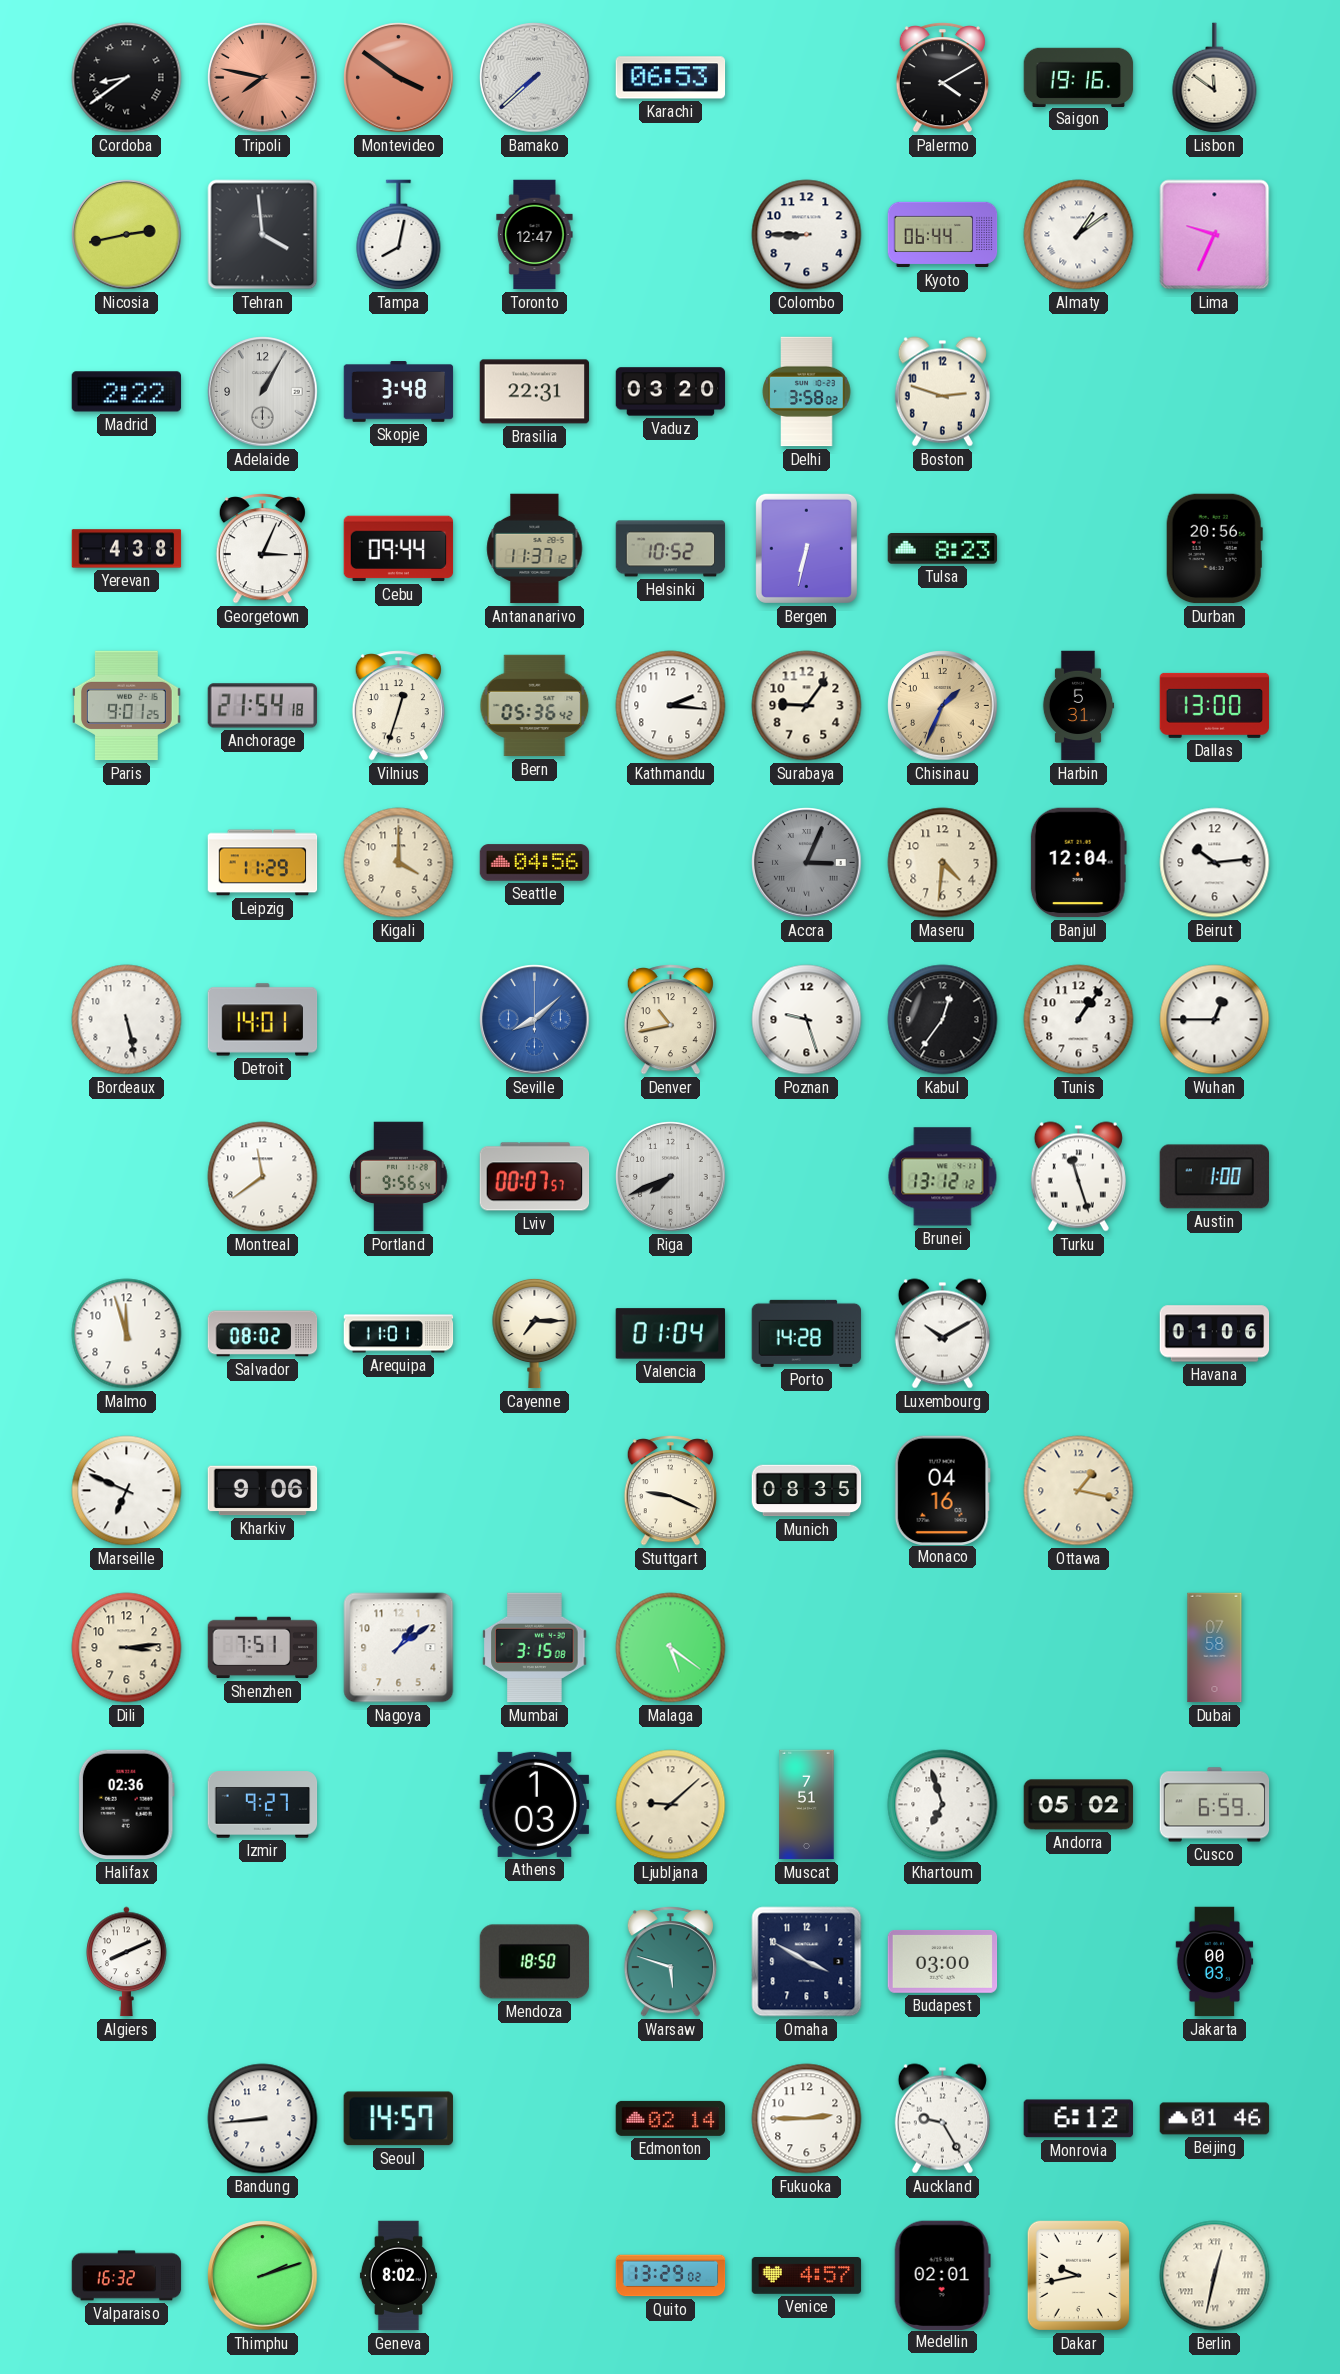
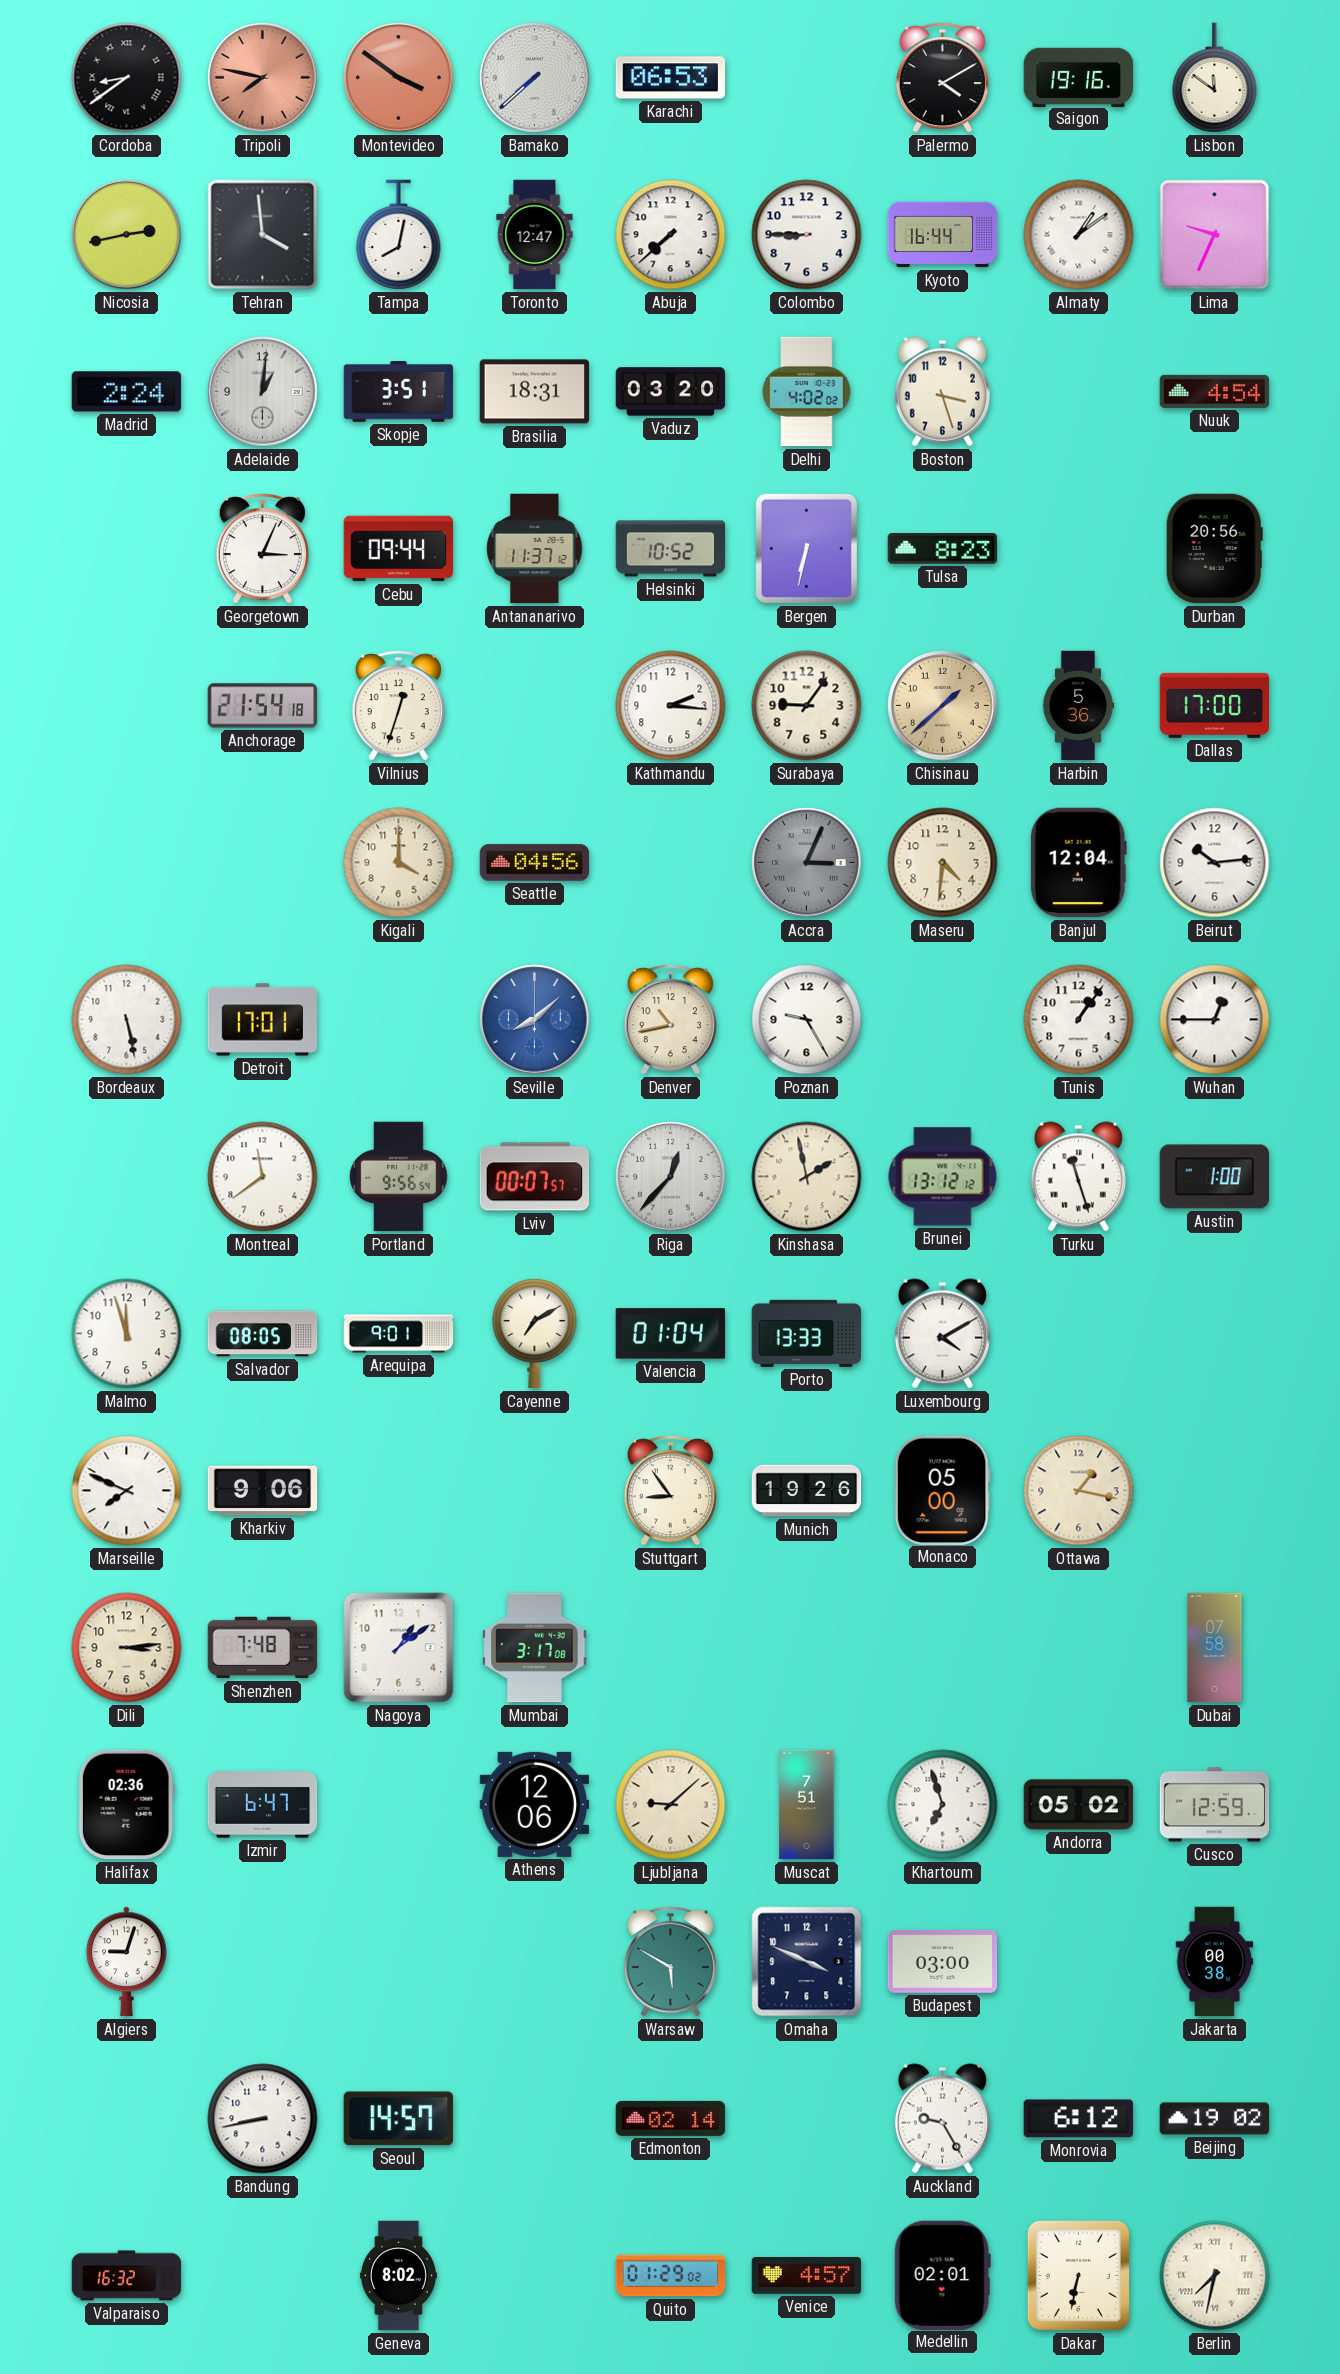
Abuja: none -> 7:38 (671, 235)
Kyoto: 06:44 -> 16:44 (943, 235)
Madrid: 2:22 -> 2:24 (127, 392)
Adelaide: 1:05 -> 1:01 (263, 392)
Skopje: 3:48 -> 3:51 (399, 392)
Brasilia: 22:31 -> 18:31 (535, 392)
Delhi: 3:58 -> 4:02 (807, 392)
Boston: 2:48 -> 3:27 (942, 392)
Nuuk: none -> 4:54 (1215, 391)
Yerevan: 4:38 -> none (127, 549)
Paris: 9:01 -> none (126, 706)
Bern: 05:36 -> none (535, 706)
Chisinau: 1:34 -> 1:38 (943, 706)
Harbin: 5:31 -> 5:36 (1078, 706)
Dallas: 13:00 -> 17:00 (1215, 705)
Leipzig: 11:29 -> none (263, 863)
Detroit: 14:01 -> 17:01 (263, 1020)
Poznan: 9:27 -> 9:25 (807, 1020)
Kabul: 12:36 -> none (943, 1020)
Riga: 7:41 -> 12:37 (671, 1177)
Kinshasa: none -> 1:58 (807, 1177)
Salvador: 08:02 -> 08:05 (263, 1334)
Arequipa: 11:01 -> 9:01 (399, 1334)
Cayenne: 7:15 -> 7:10 (535, 1333)
Porto: 14:28 -> 13:33 (807, 1333)
Luxembourg: 10:10 -> 4:10 (942, 1334)
Havana: 01:06 -> none (1215, 1334)
Marseille: 6:49 -> 7:49 (127, 1491)
Stuttgart: 9:19 -> 8:54 (670, 1491)
Munich: 08:35 -> 19:26 (807, 1491)
Monaco: 04:16 -> 05:00 (942, 1490)
Shenzhen: 7:51 -> 7:48 (263, 1648)
Mumbai: 3:15 -> 3:17 (535, 1648)
Malaga: 5:21 -> none (671, 1648)
Izmir: 9:27 -> 6:47 (263, 1805)
Athens: 1:03 -> 12:06 (535, 1804)
Cusco: 6:59 -> 12:59 (1215, 1805)
Algiers: 8:11 -> 9:03 (127, 1962)
Mendoza: 18:50 -> none (535, 1962)
Warsaw: 5:48 -> 5:50 (670, 1962)
Omaha: 3:50 -> 3:49 (807, 1962)
Jakarta: 00:03 -> 00:38 (1215, 1962)
Bandung: 8:44 -> 8:43 (263, 2119)
Fukuoka: 2:45 -> none (807, 2119)
Beijing: 01:46 -> 19:02 (1215, 2119)
Thimphu: 2:12 -> none (263, 2276)
Quito: 13:29 -> 01:29 (671, 2276)
Dakar: 9:43 -> 6:32 (1078, 2275)
Berlin: 12:32 -> 7:32 (1215, 2276)
